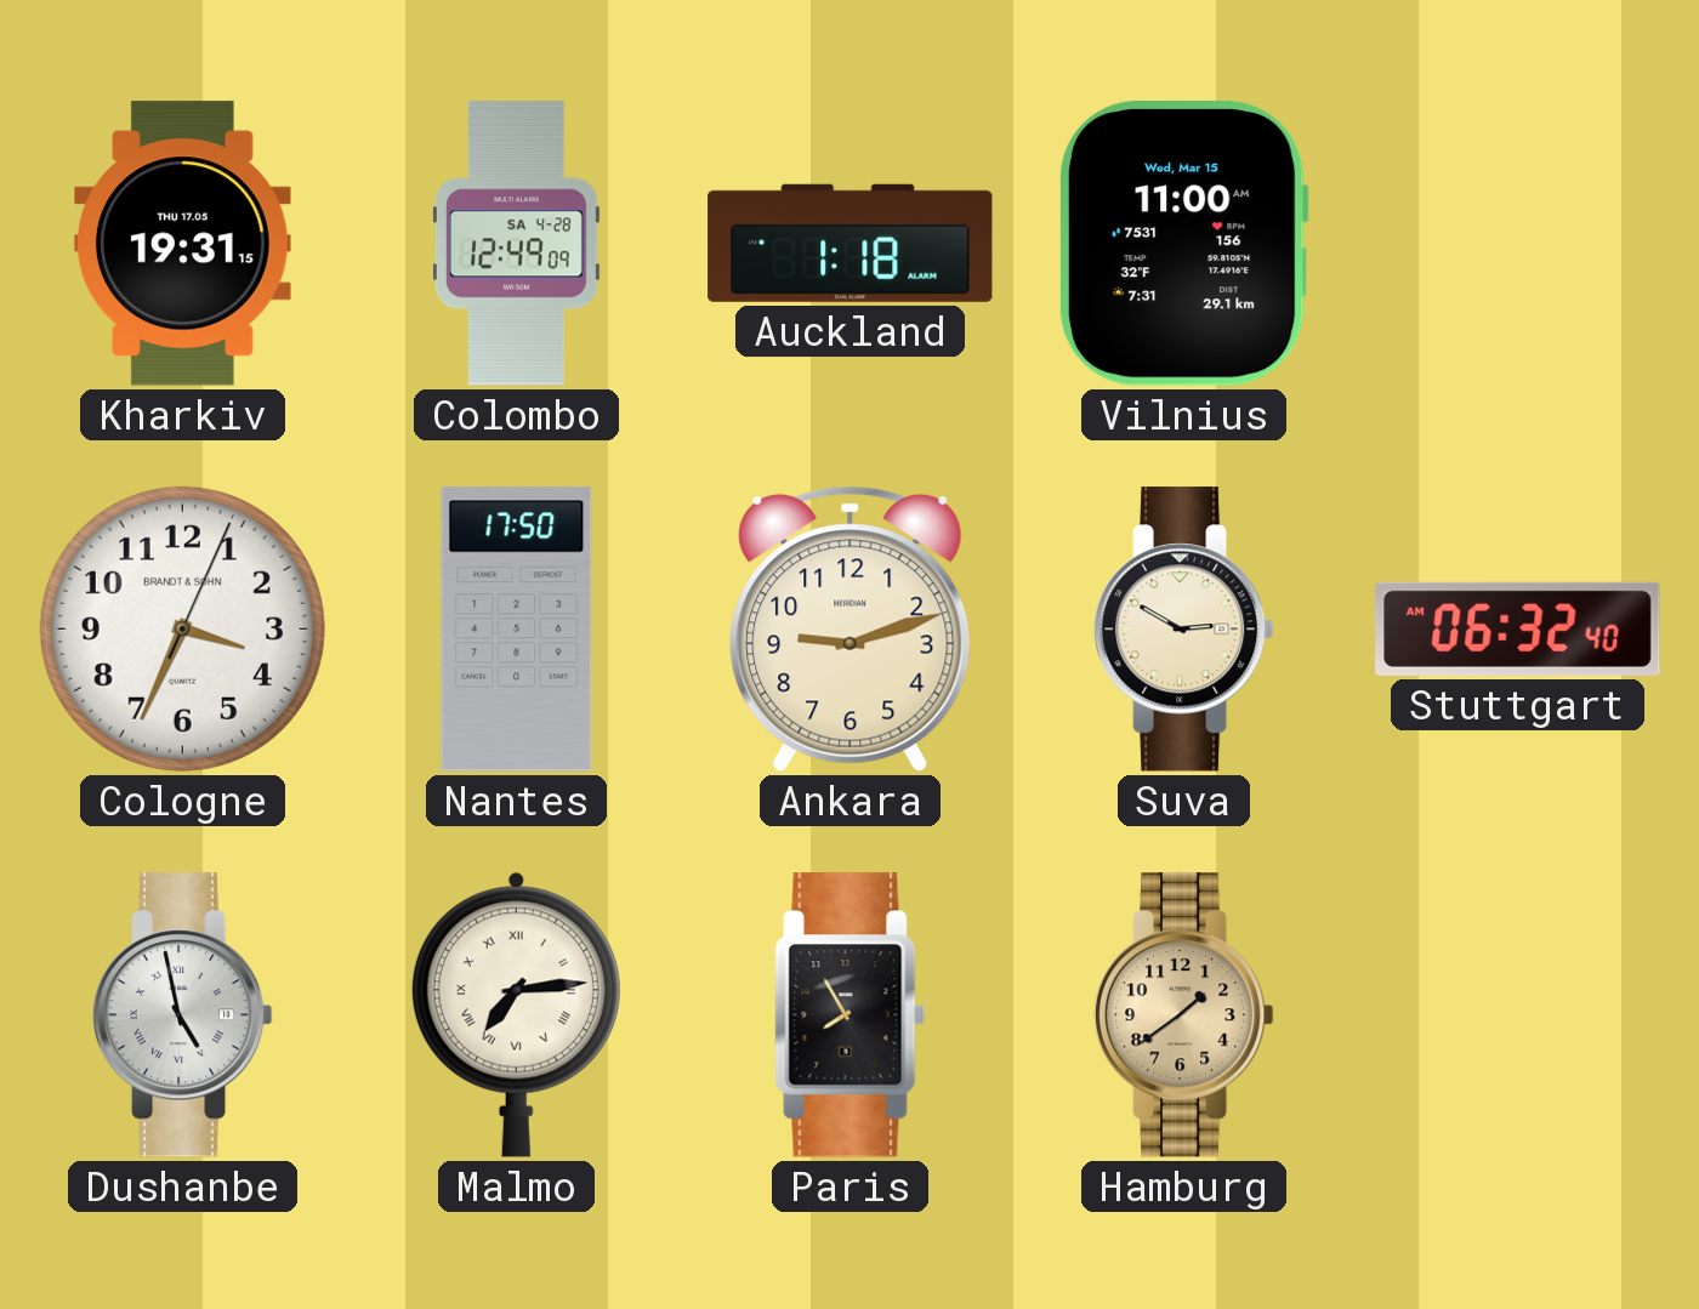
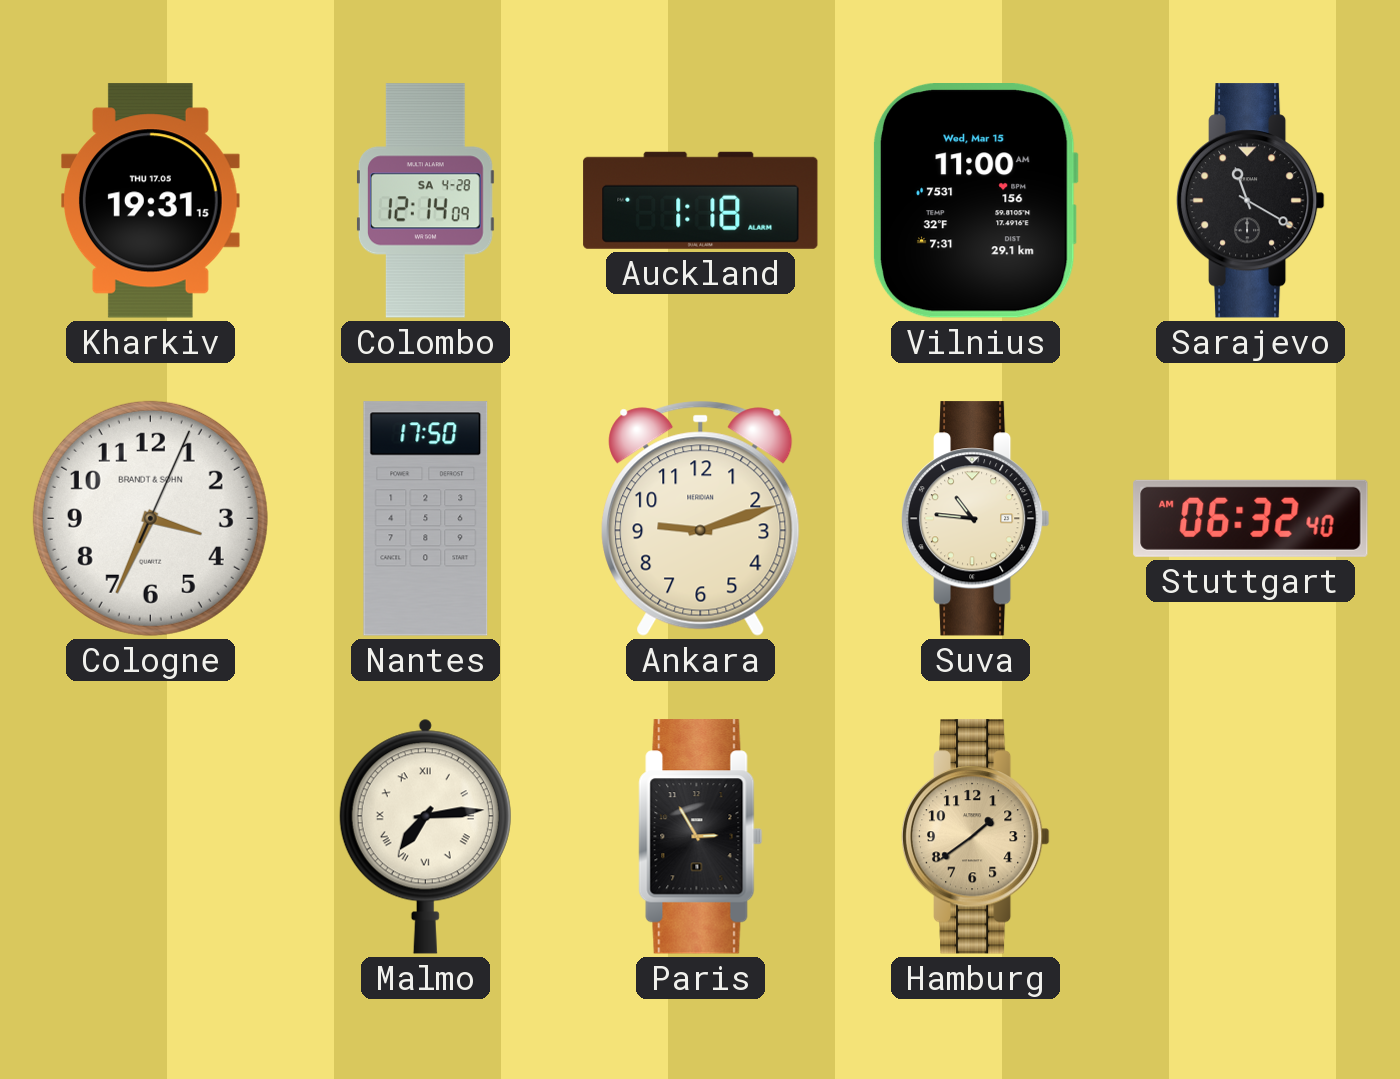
Colombo: 12:49 -> 12:14 (425, 201)
Sarajevo: none -> 11:20 (1250, 201)
Suva: 2:50 -> 10:46 (975, 519)
Dushanbe: 4:58 -> none (182, 1015)
Paris: 7:55 -> 2:55 (701, 837)
